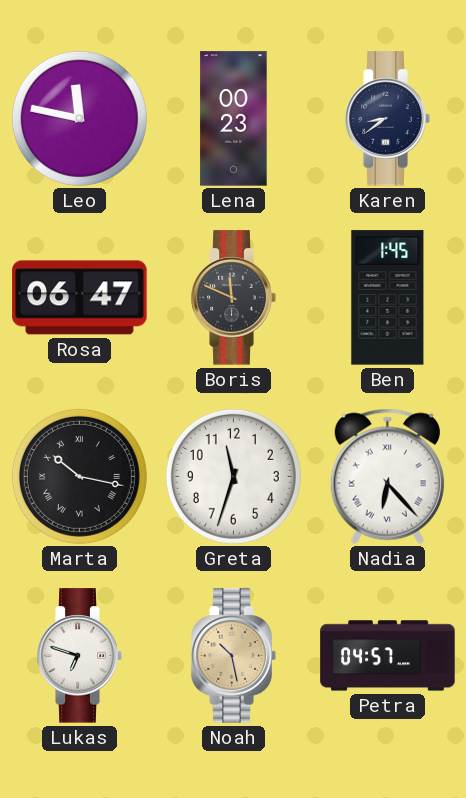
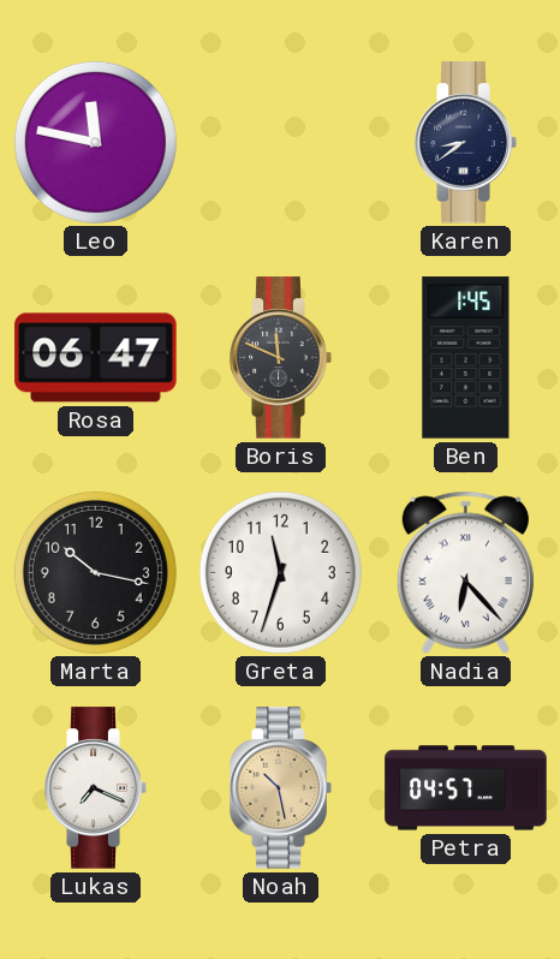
Lena: 00:23 -> none (234, 119)
Marta numerals: Roman -> Arabic (95, 572)
Lukas: 6:48 -> 7:19 (95, 788)
